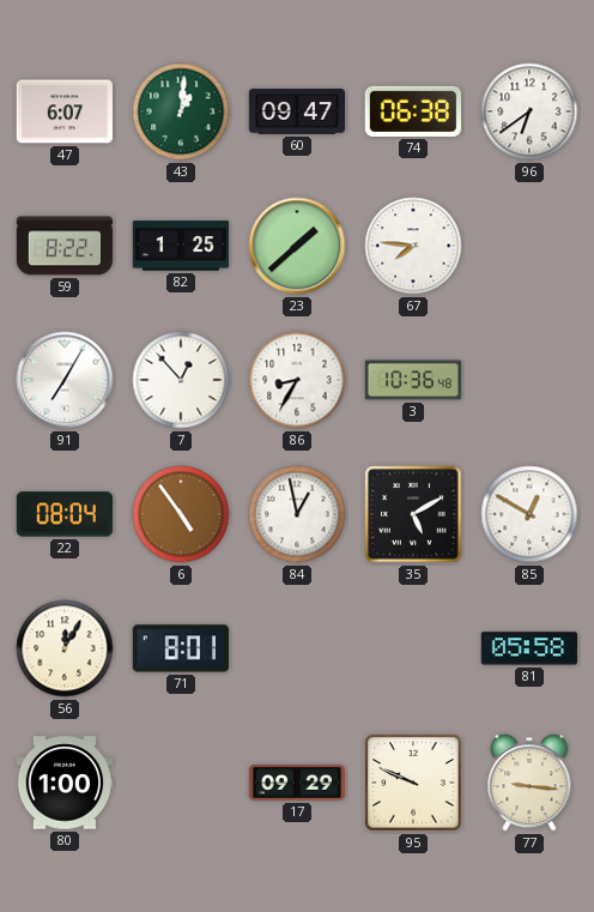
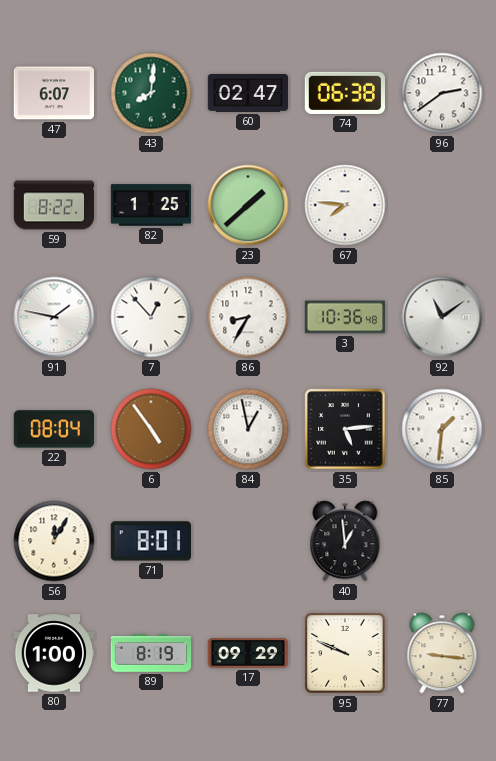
43: 1:01 -> 8:01 (151, 93)
60: 09:47 -> 02:47 (248, 94)
96: 6:39 -> 2:39 (442, 93)
91: 7:05 -> 1:47 (54, 317)
92: none -> 11:09 (442, 317)
35: 5:10 -> 5:14 (345, 429)
85: 12:50 -> 1:31 (442, 429)
40: none -> 12:59 (345, 541)
81: 05:58 -> none (528, 648)
89: none -> 8:19 (151, 653)
